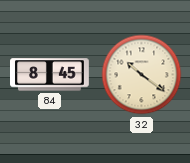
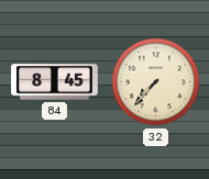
32: 10:21 -> 7:37 (156, 82)
